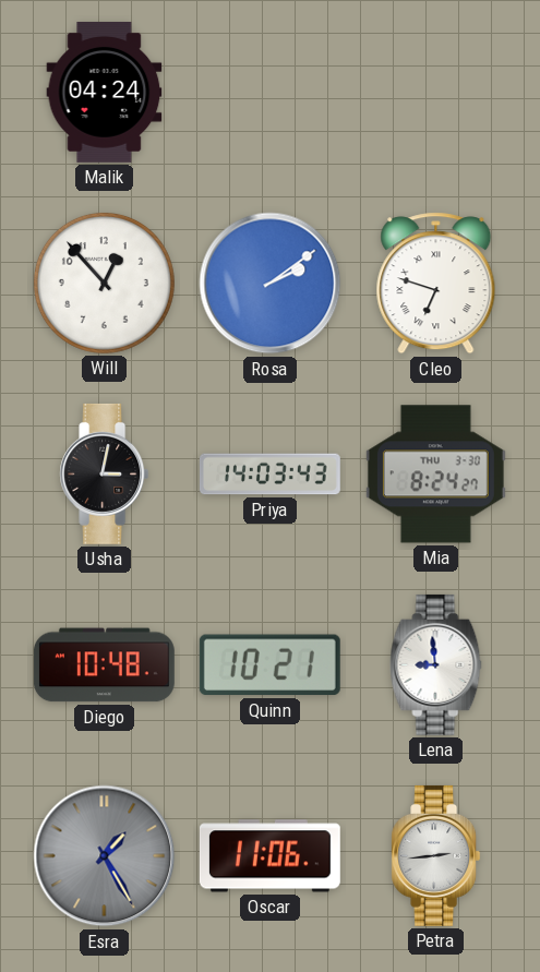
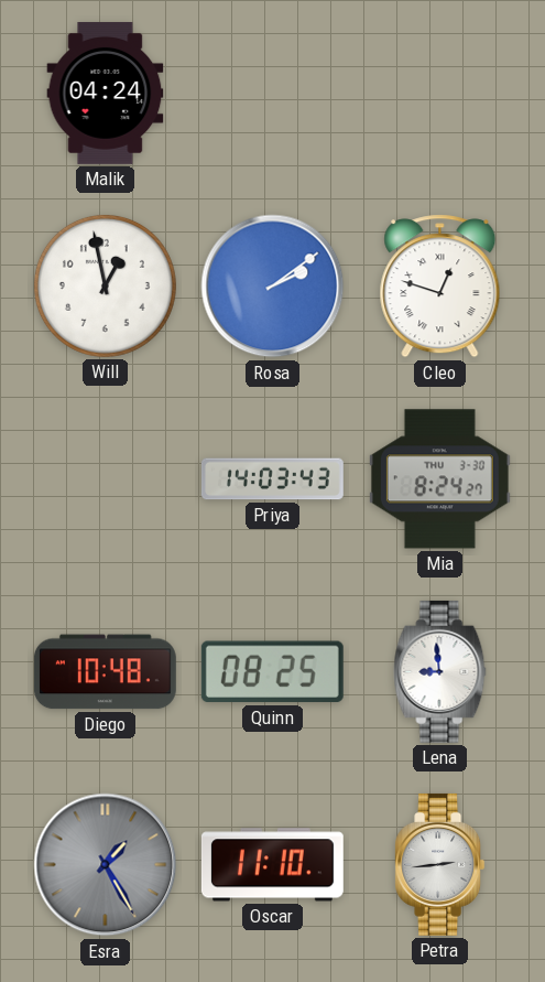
Will: 12:53 -> 12:58 (105, 285)
Cleo: 6:48 -> 12:48 (440, 287)
Usha: 3:02 -> none (105, 473)
Quinn: 10:21 -> 08:25 (272, 672)
Oscar: 11:06 -> 11:10 (272, 865)
